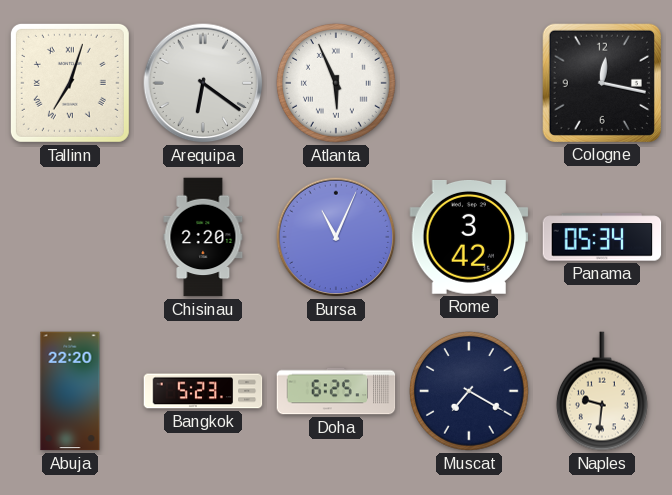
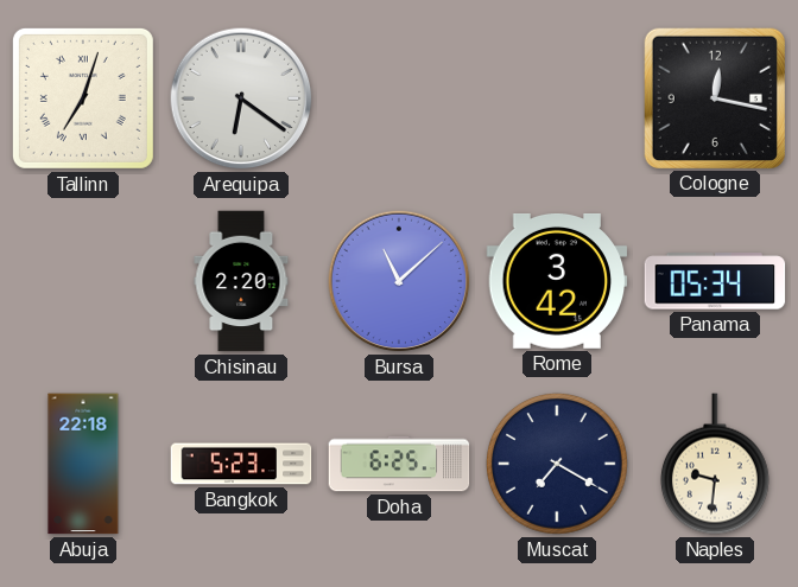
Atlanta: 5:56 -> none (337, 83)
Bursa: 11:04 -> 11:08 (399, 281)
Abuja: 22:20 -> 22:18 (83, 464)
